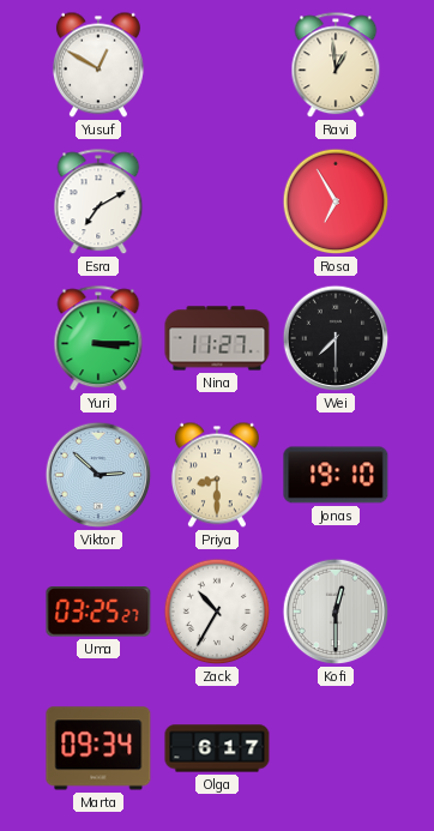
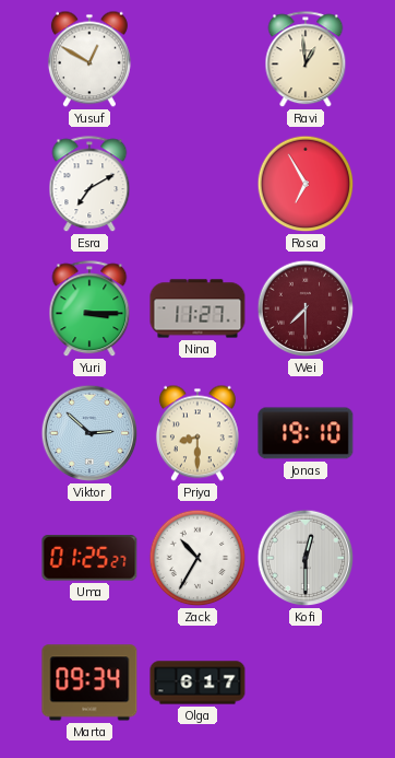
Wei dial: black -> burgundy (306, 308)
Uma: 03:25 -> 01:25 (89, 558)
